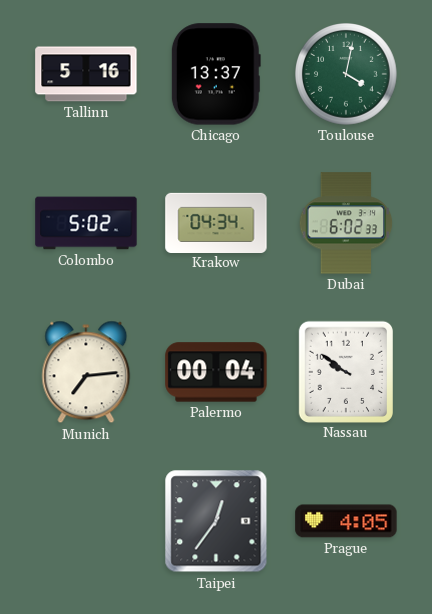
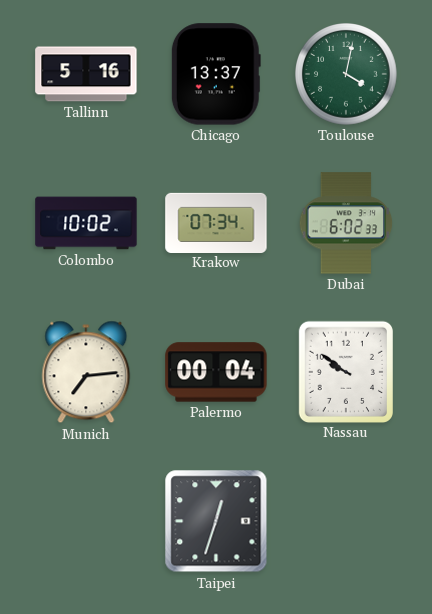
Colombo: 5:02 -> 10:02 (86, 223)
Krakow: 04:34 -> 07:34 (216, 222)
Taipei: 12:36 -> 12:33 (216, 521)
Prague: 4:05 -> none (346, 521)
